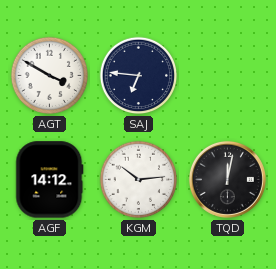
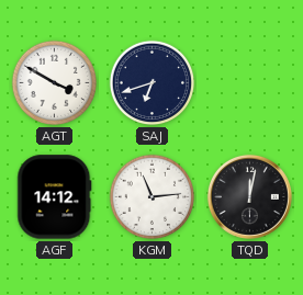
SAJ: 6:46 -> 6:42 (153, 83)
KGM: 10:14 -> 11:14 (153, 197)
